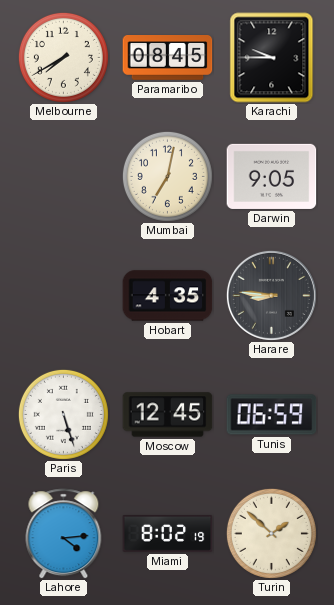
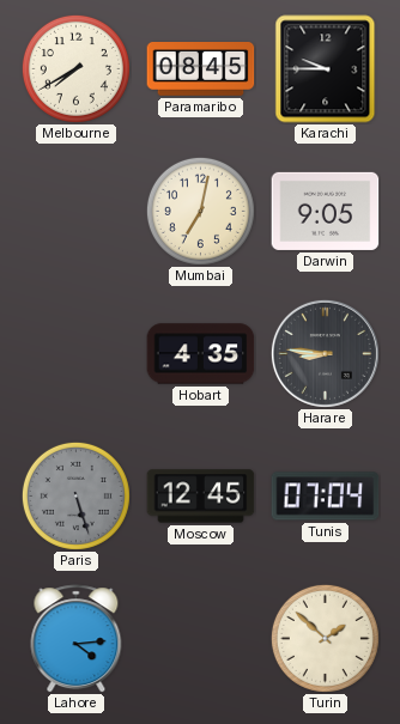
Paris dial: white -> grey (75, 495)
Tunis: 06:59 -> 07:04 (326, 497)
Miami: 8:02 -> none (168, 533)
